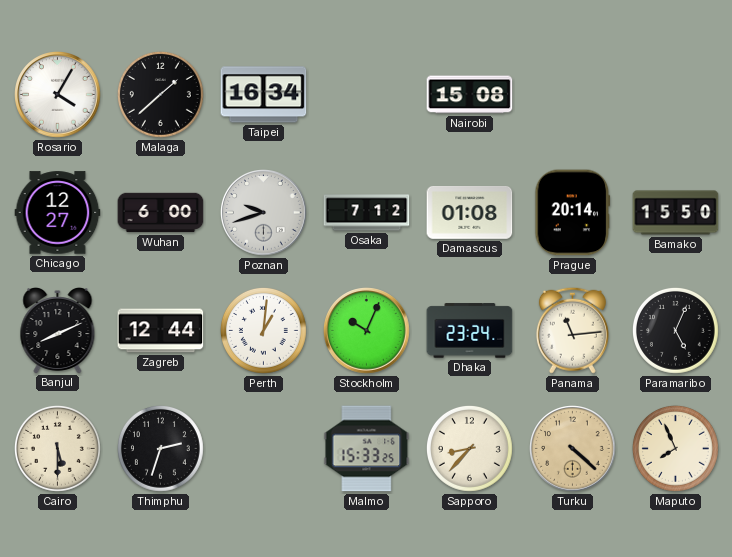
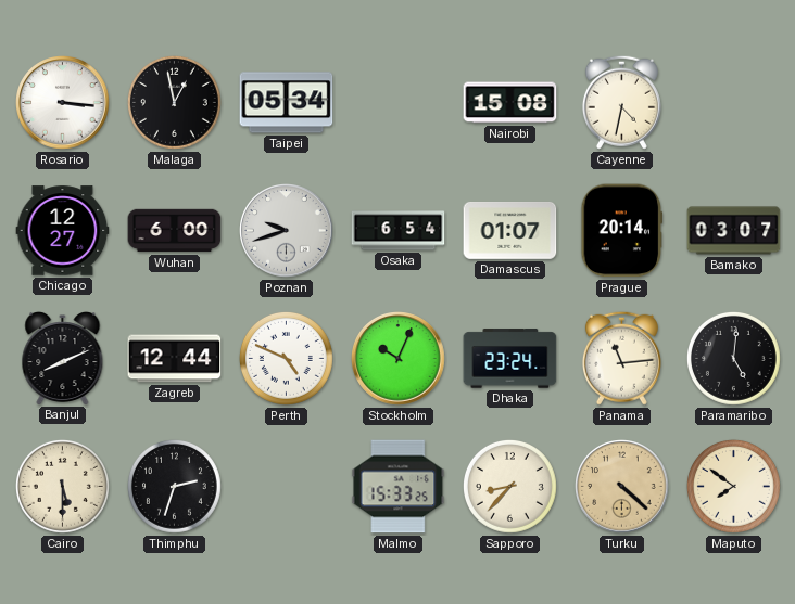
Rosario: 4:05 -> 3:16 (63, 103)
Malaga: 1:38 -> 12:58 (174, 102)
Taipei: 16:34 -> 05:34 (287, 103)
Cayenne: none -> 4:32 (621, 102)
Osaka: 7:12 -> 6:54 (399, 231)
Damascus: 01:08 -> 01:07 (510, 231)
Bamako: 15:50 -> 03:07 (734, 231)
Perth: 1:01 -> 4:49 (286, 358)
Paramaribo: 5:04 -> 5:01 (733, 358)
Maputo: 7:56 -> 7:51 (733, 486)
